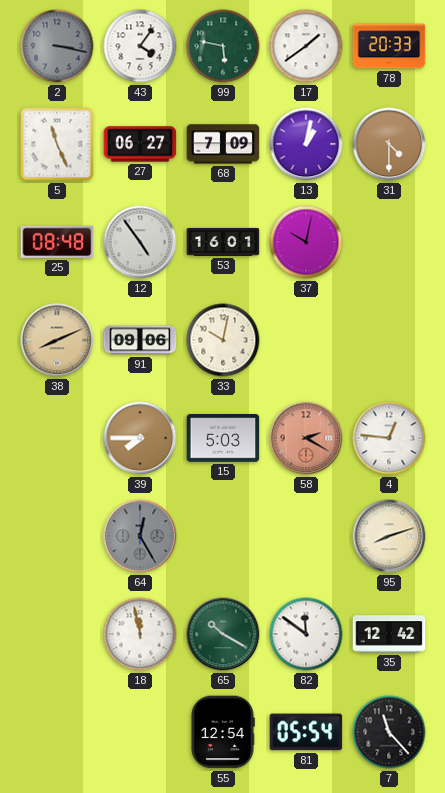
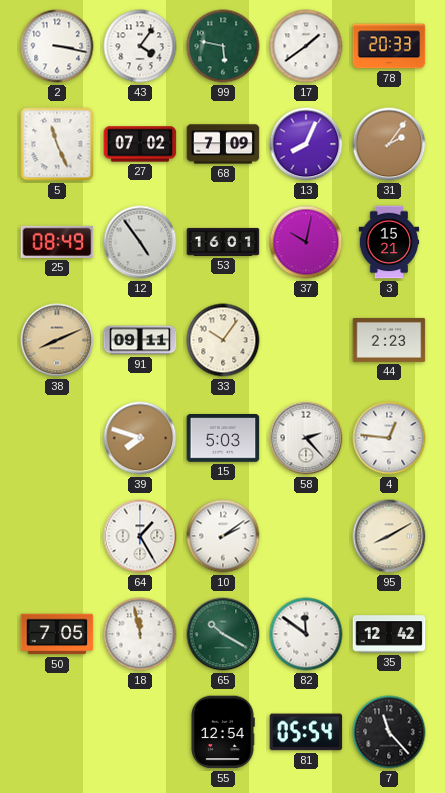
2 dial: grey -> white (57, 46)
27: 06:27 -> 07:02 (140, 144)
13: 1:02 -> 8:04 (306, 144)
31: 4:30 -> 2:06 (389, 144)
25: 08:48 -> 08:49 (57, 242)
3: none -> 15:21 (389, 242)
91: 09:06 -> 09:11 (140, 340)
33: 10:02 -> 10:06 (223, 340)
44: none -> 2:23 (389, 340)
39: 7:45 -> 7:48 (140, 438)
58: 2:20 -> 2:23 (306, 438)
58 dial: salmon -> white (306, 438)
64: 12:25 -> 1:25 (140, 536)
64 dial: grey -> white (140, 536)
10: none -> 2:09 (223, 536)
95: 8:12 -> 8:10 (389, 536)
50: none -> 7:05 (57, 634)
